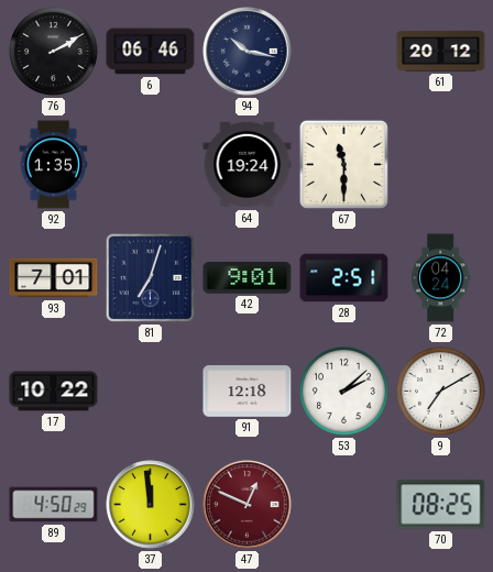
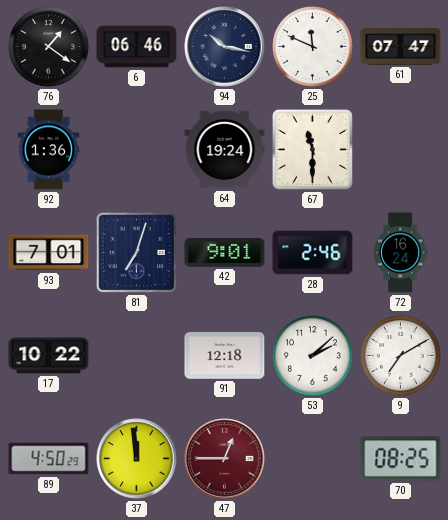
76: 2:10 -> 1:21 (49, 47)
25: none -> 11:49 (313, 47)
61: 20:12 -> 07:47 (401, 46)
92: 1:35 -> 1:36 (49, 150)
28: 2:51 -> 2:46 (313, 253)
72: 04:24 -> 16:24 (400, 253)
47: 12:49 -> 12:45 (225, 459)
